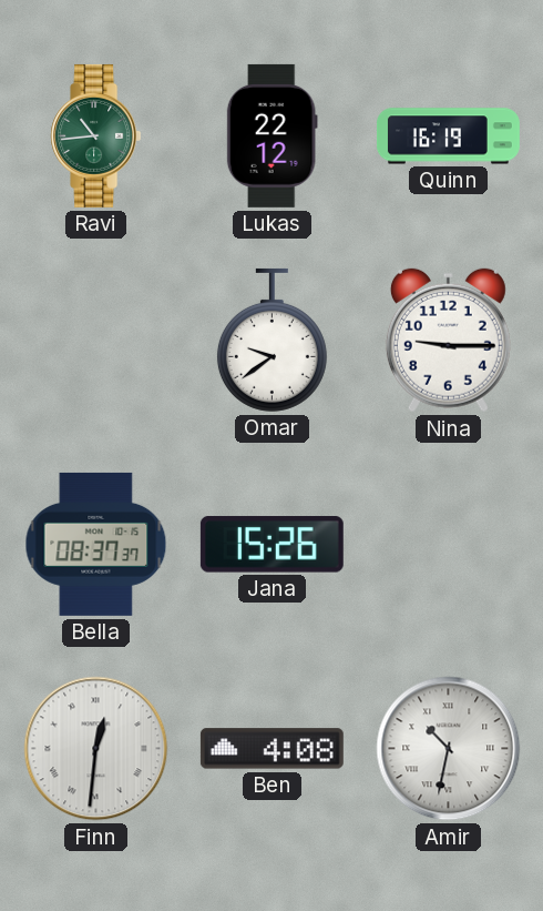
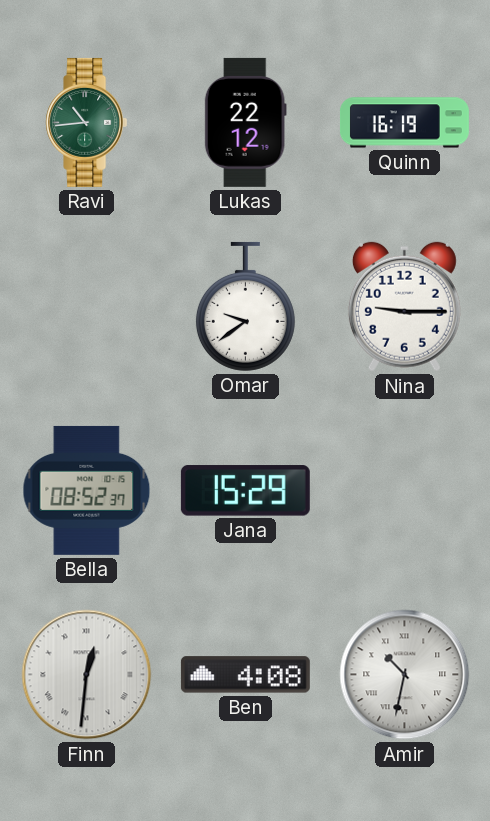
Bella: 08:37 -> 08:52 (87, 490)
Jana: 15:26 -> 15:29 (245, 491)
